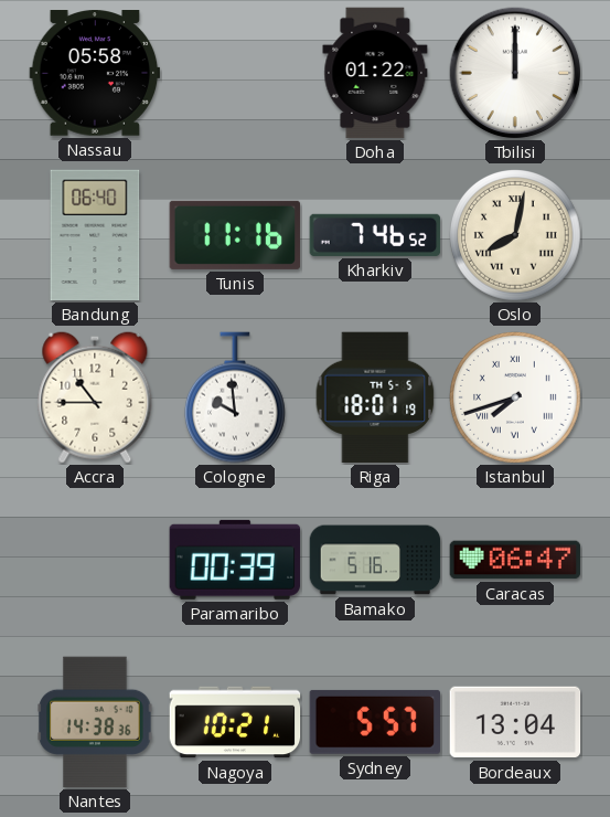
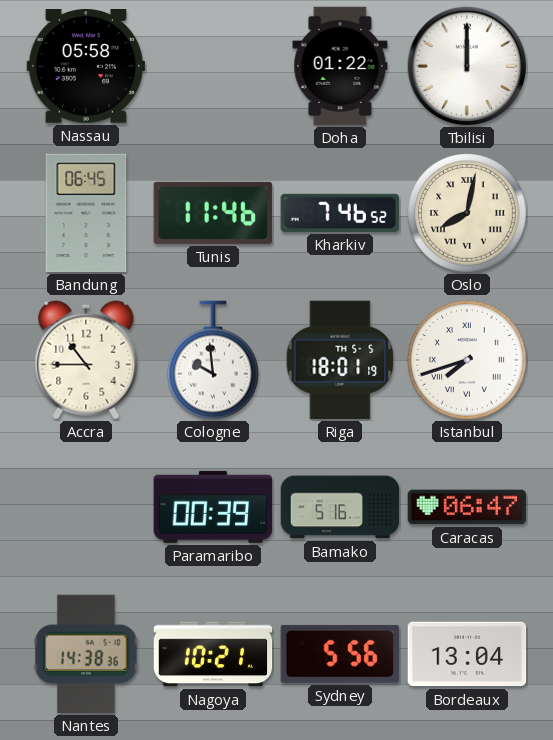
Bandung: 06:40 -> 06:45 (86, 213)
Tunis: 11:16 -> 11:46 (213, 213)
Sydney: 5:57 -> 5:56 (339, 654)
